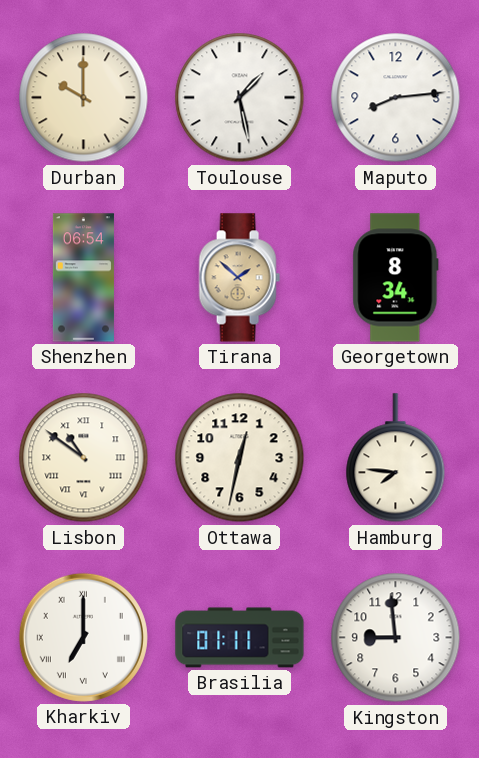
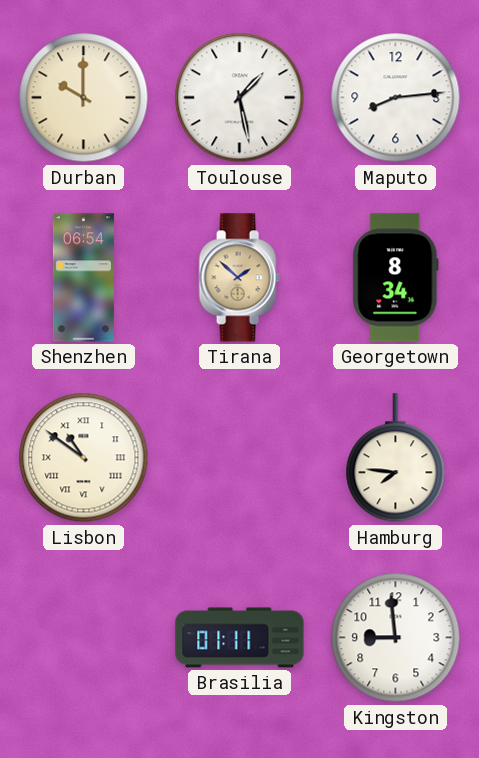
Ottawa: 12:32 -> none (240, 458)
Kharkiv: 7:00 -> none (83, 637)
